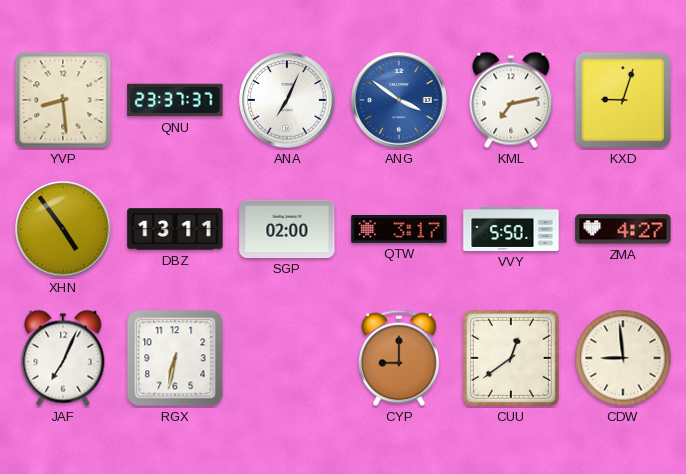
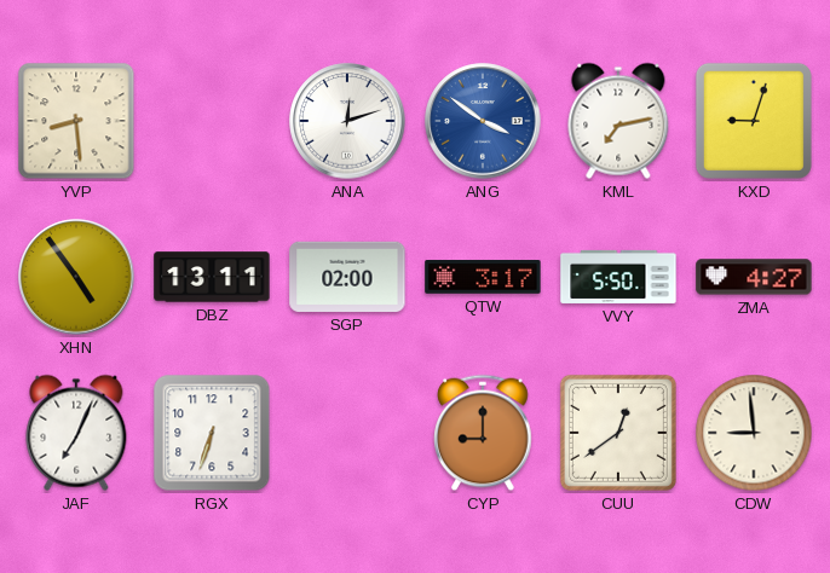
QNU: 23:37 -> none (175, 100)
ANA: 7:04 -> 12:12 (347, 121)
RGX: 6:32 -> 6:33 (212, 433)
